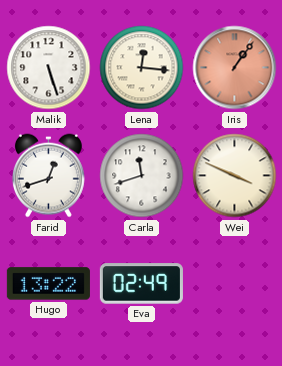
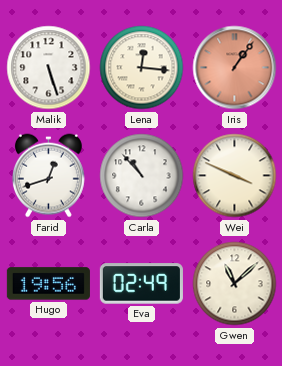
Carla: 11:42 -> 10:53 (142, 176)
Hugo: 13:22 -> 19:56 (48, 284)
Gwen: none -> 11:08 (235, 284)
